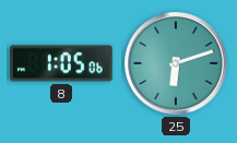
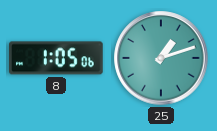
25: 6:12 -> 1:12 (161, 58)
